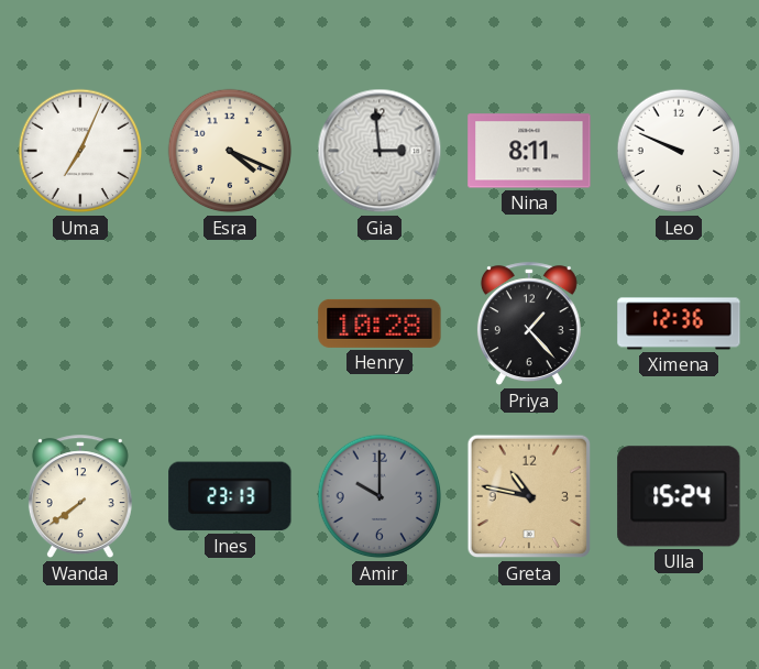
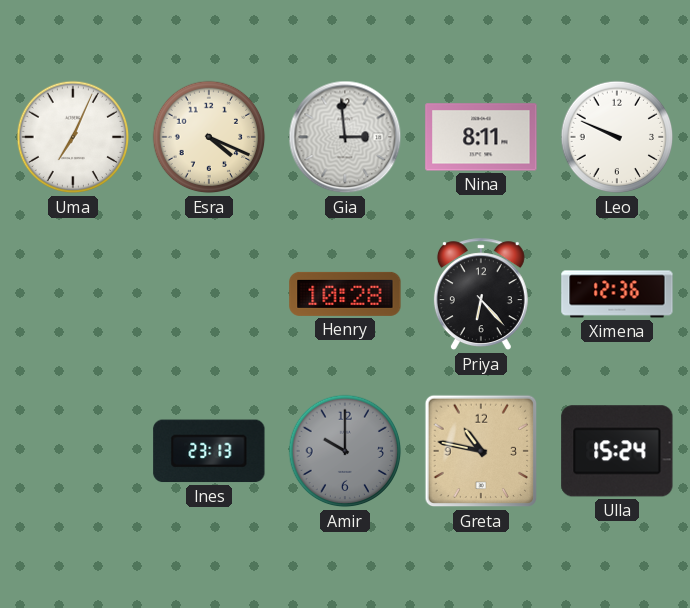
Priya: 1:23 -> 6:23 (481, 295)
Wanda: 7:39 -> none (80, 497)
